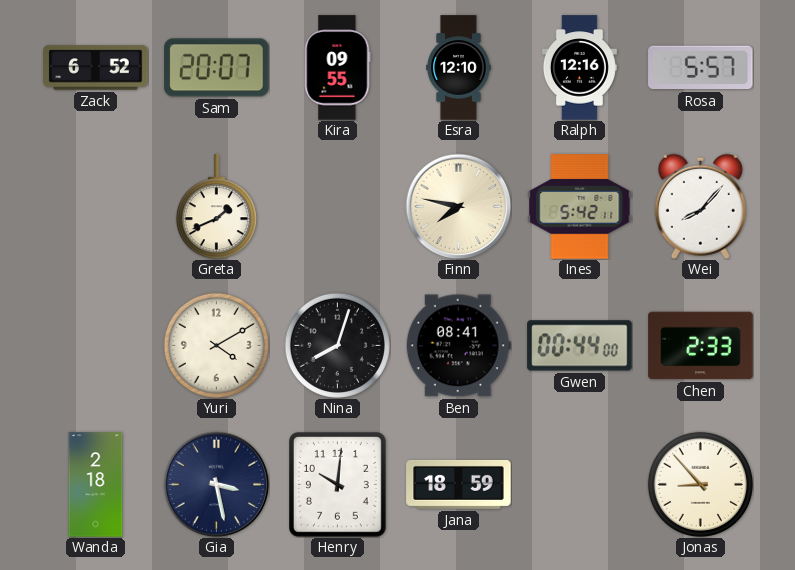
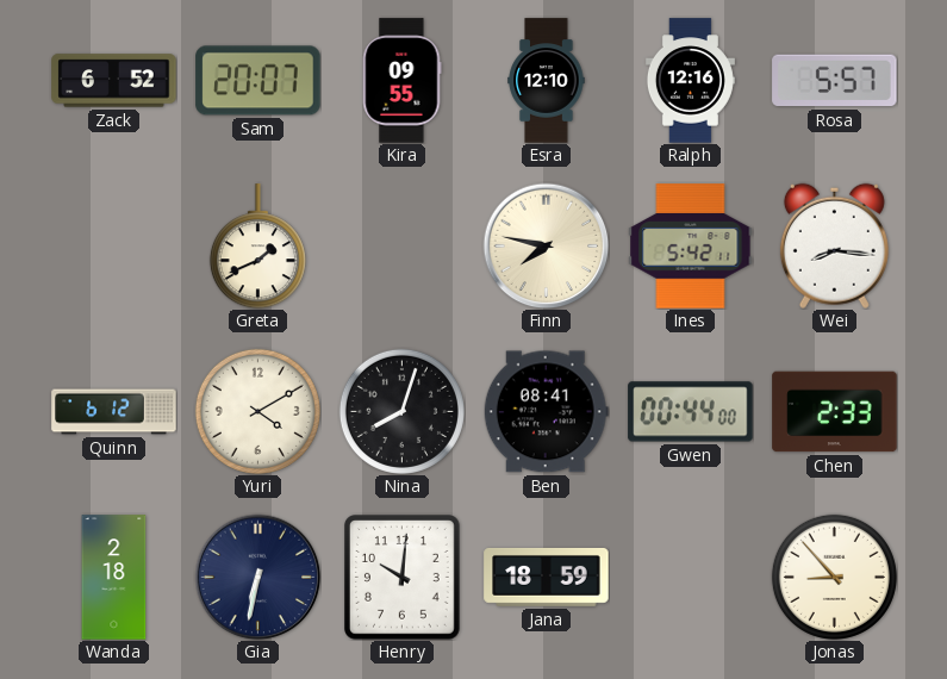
Wei: 8:07 -> 8:16 (834, 245)
Quinn: none -> 6:12 (114, 412)
Gia: 3:28 -> 6:32 (257, 577)
